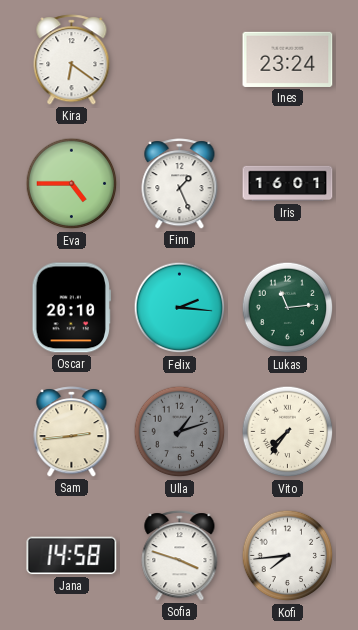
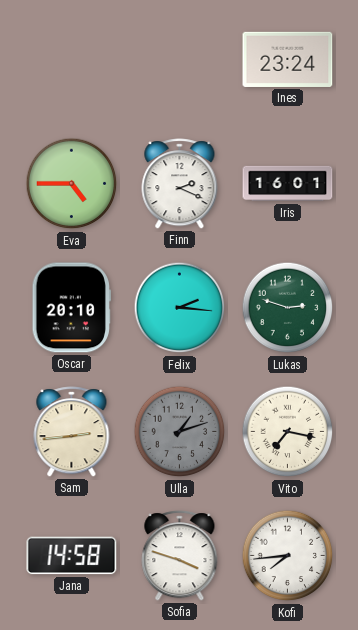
Kira: 6:21 -> none (72, 60)
Finn: 1:26 -> 2:19 (180, 184)
Lukas: 11:14 -> 2:48 (288, 308)
Vito: 7:36 -> 7:17 (288, 432)
